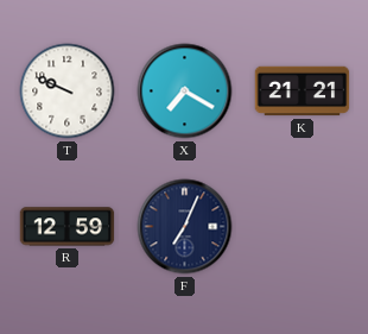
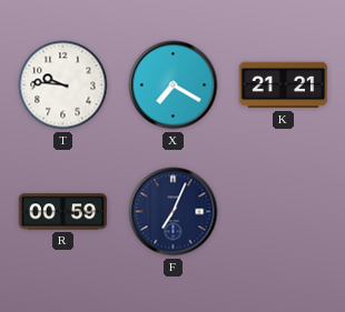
T: 9:49 -> 9:46 (63, 85)
R: 12:59 -> 00:59 (63, 212)
